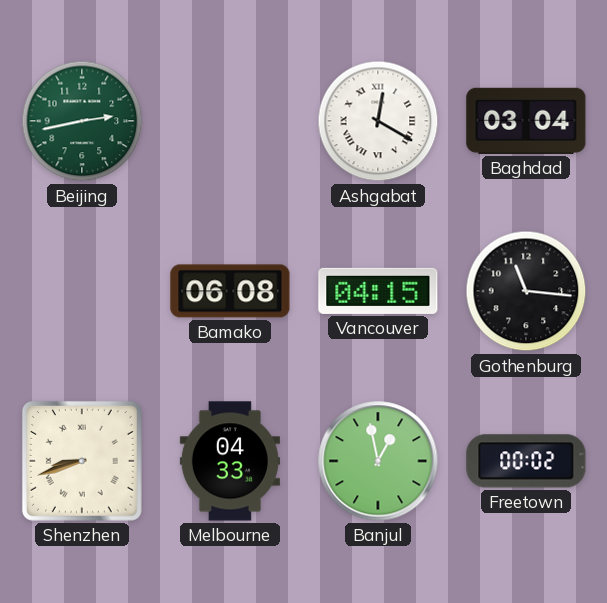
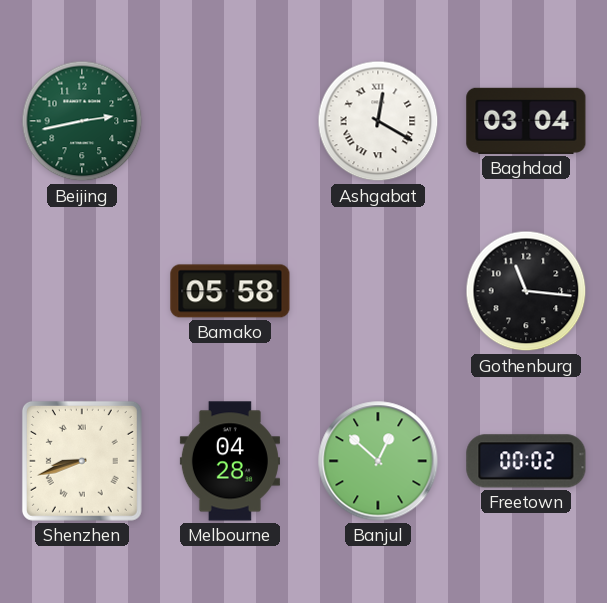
Bamako: 06:08 -> 05:58 (230, 291)
Vancouver: 04:15 -> none (378, 291)
Melbourne: 04:33 -> 04:28 (230, 461)
Banjul: 12:58 -> 12:52 (378, 461)
